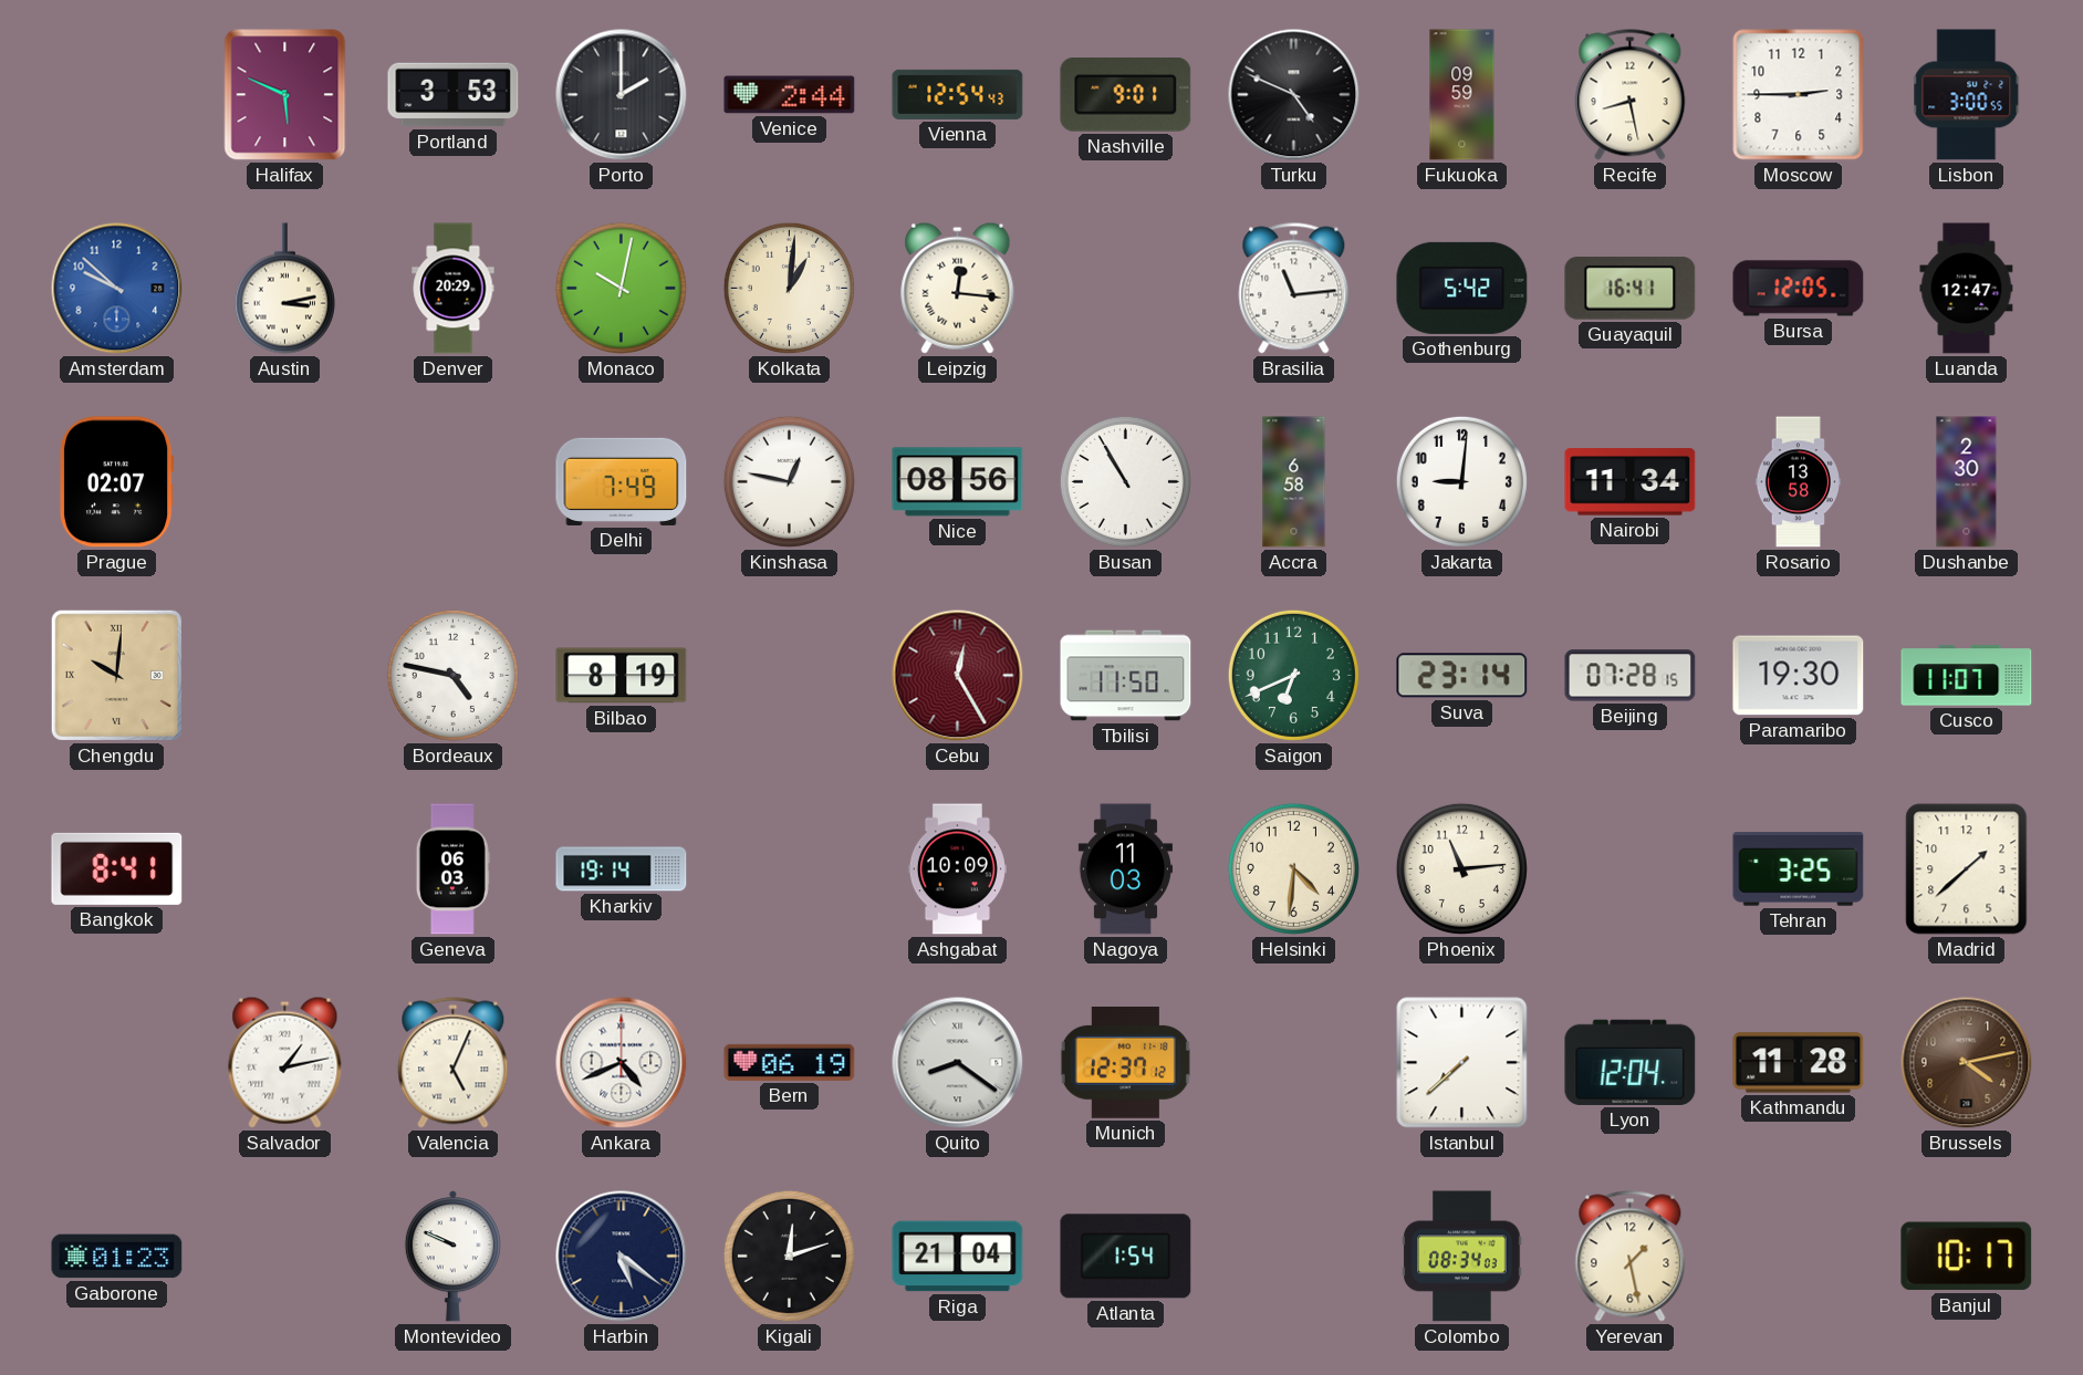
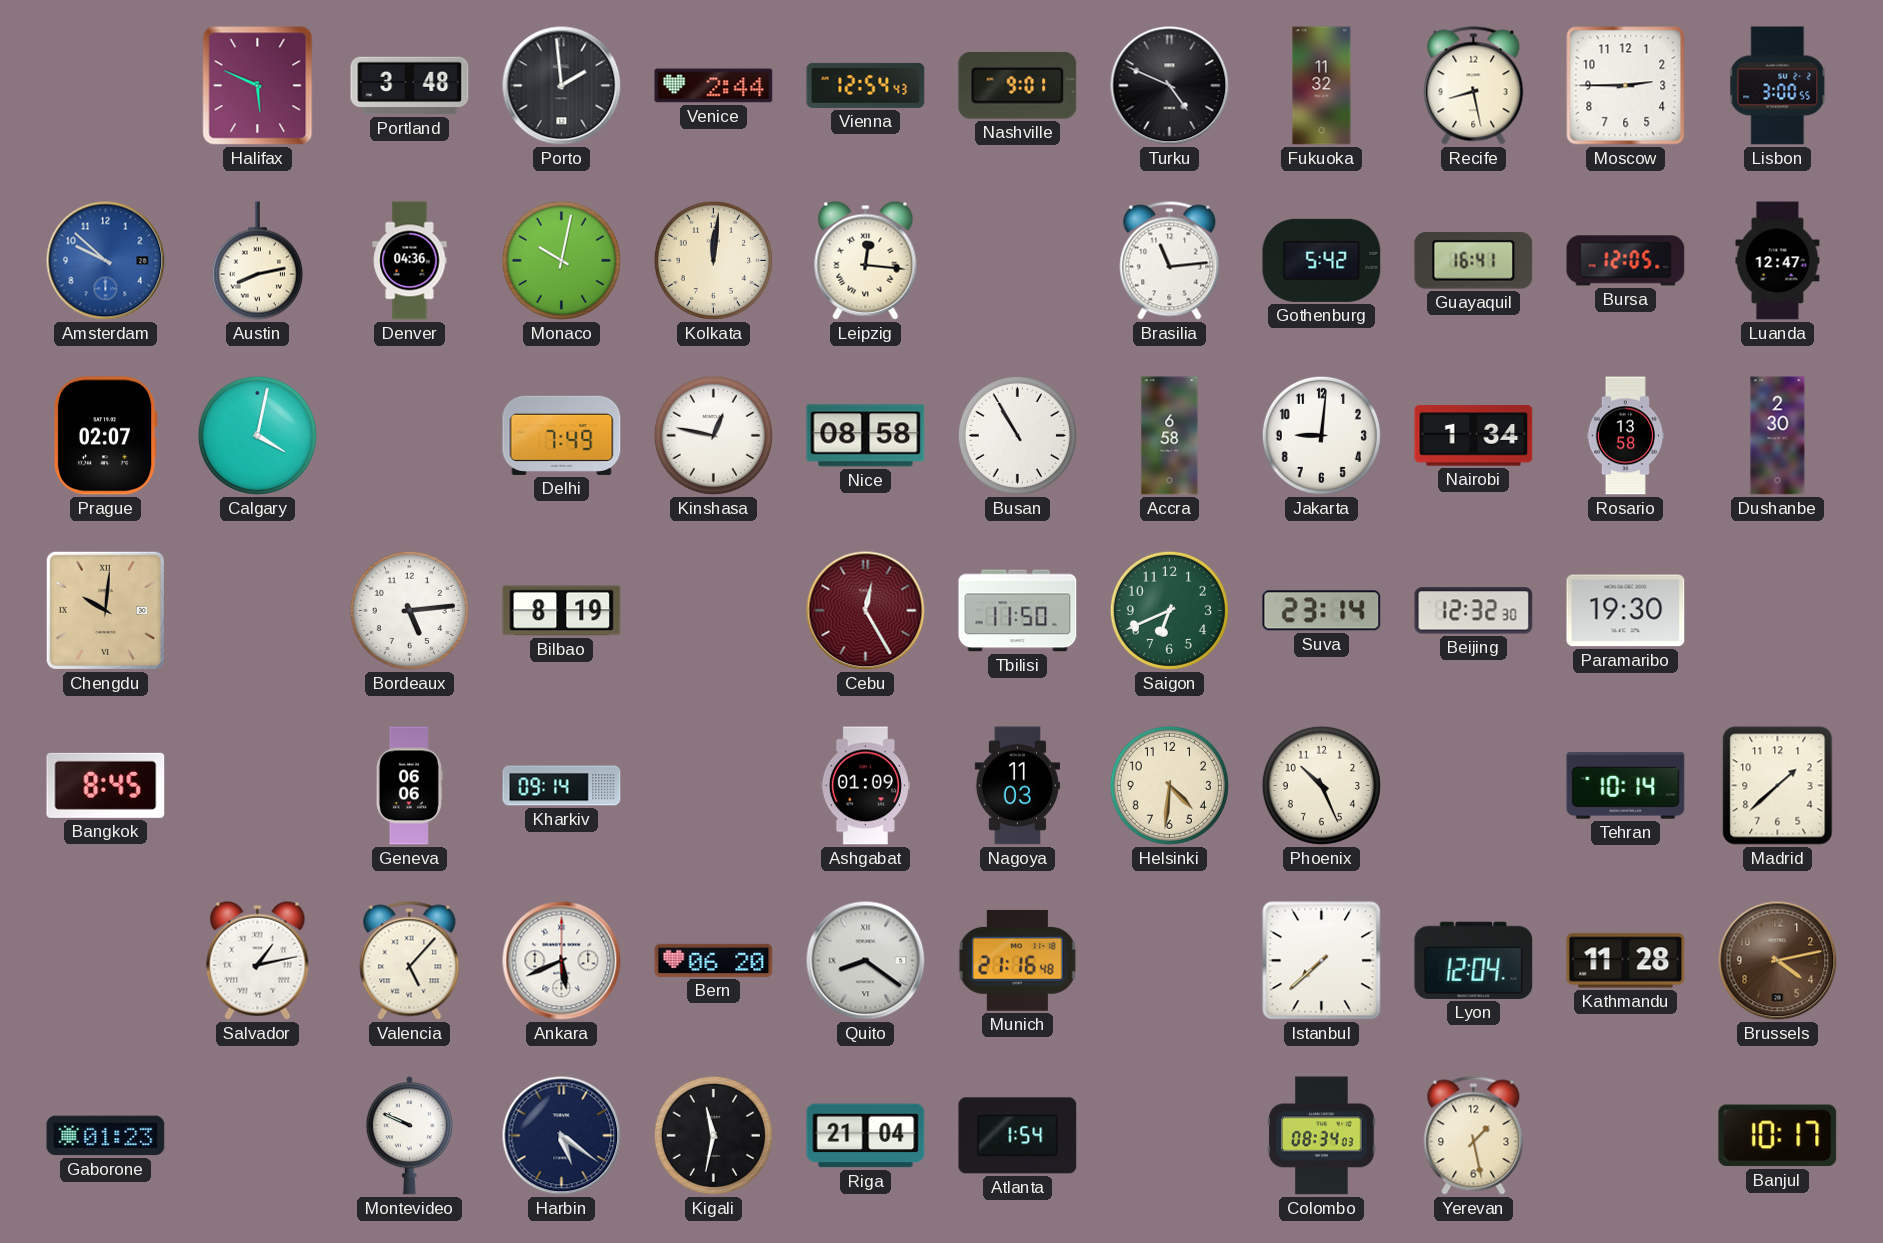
Portland: 3:53 -> 3:48 (410, 86)
Porto: 2:00 -> 1:59 (562, 86)
Fukuoka: 09:59 -> 11:32 (1322, 86)
Austin: 3:13 -> 8:13 (257, 261)
Denver: 20:29 -> 04:36 (410, 261)
Kolkata: 1:01 -> 12:01 (713, 260)
Calgary: none -> 4:02 (257, 435)
Nice: 08:56 -> 08:58 (866, 436)
Nairobi: 11:34 -> 1:34 (1474, 436)
Bordeaux: 4:47 -> 5:14 (409, 610)
Beijing: 07:28 -> 12:32 (1474, 611)
Cusco: 11:07 -> none (1967, 676)
Bangkok: 8:41 -> 8:45 (106, 785)
Geneva: 06:03 -> 06:06 (409, 786)
Kharkiv: 19:14 -> 09:14 (562, 786)
Ashgabat: 10:09 -> 01:09 (865, 786)
Phoenix: 11:14 -> 10:26 (1321, 785)
Tehran: 3:25 -> 10:14 (1626, 786)
Valencia: 5:04 -> 5:07 (410, 961)
Ankara: 4:41 -> 5:41 (562, 961)
Bern: 06:19 -> 06:20 (714, 960)
Munich: 12:37 -> 21:16 (1017, 960)
Kigali: 12:12 -> 11:32 (713, 1135)
